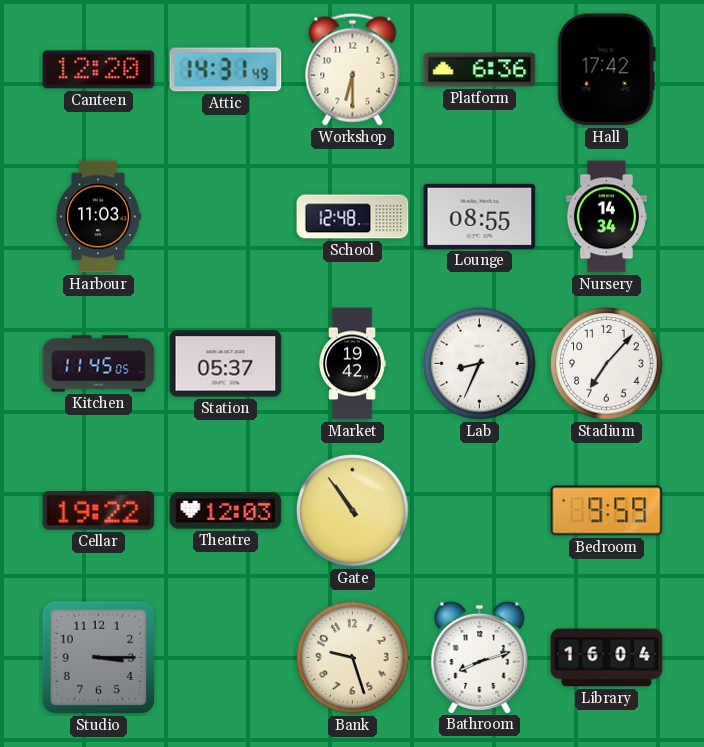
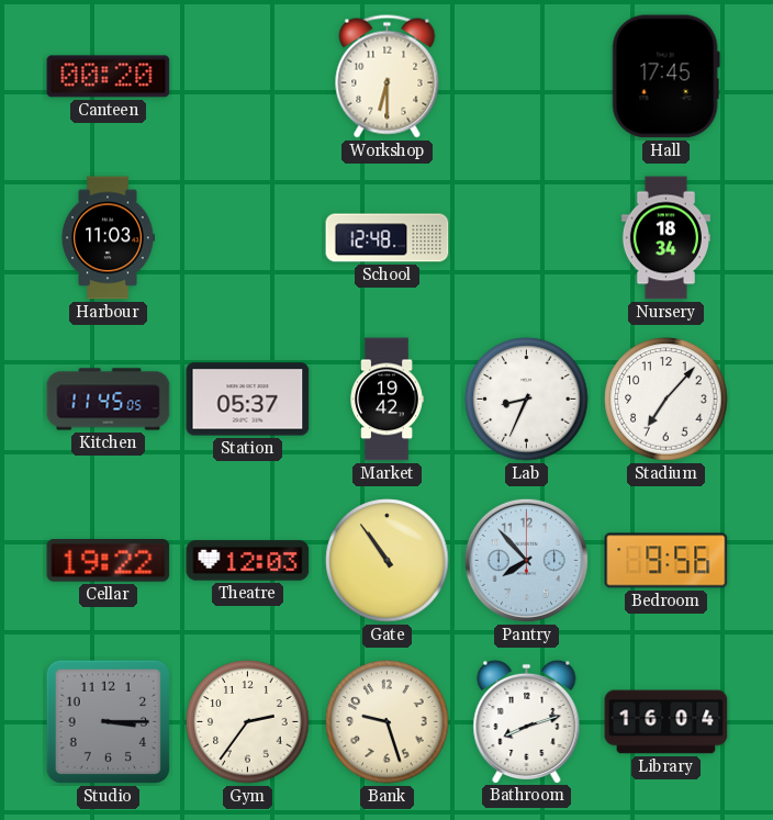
Canteen: 12:20 -> 00:20 (109, 77)
Attic: 14:31 -> none (226, 70)
Platform: 6:36 -> none (480, 70)
Hall: 17:42 -> 17:45 (665, 77)
Lounge: 08:55 -> none (480, 216)
Nursery: 14:34 -> 18:34 (665, 238)
Pantry: none -> 7:53 (526, 560)
Bedroom: 9:59 -> 9:56 (666, 561)
Gym: none -> 2:36 (248, 722)
